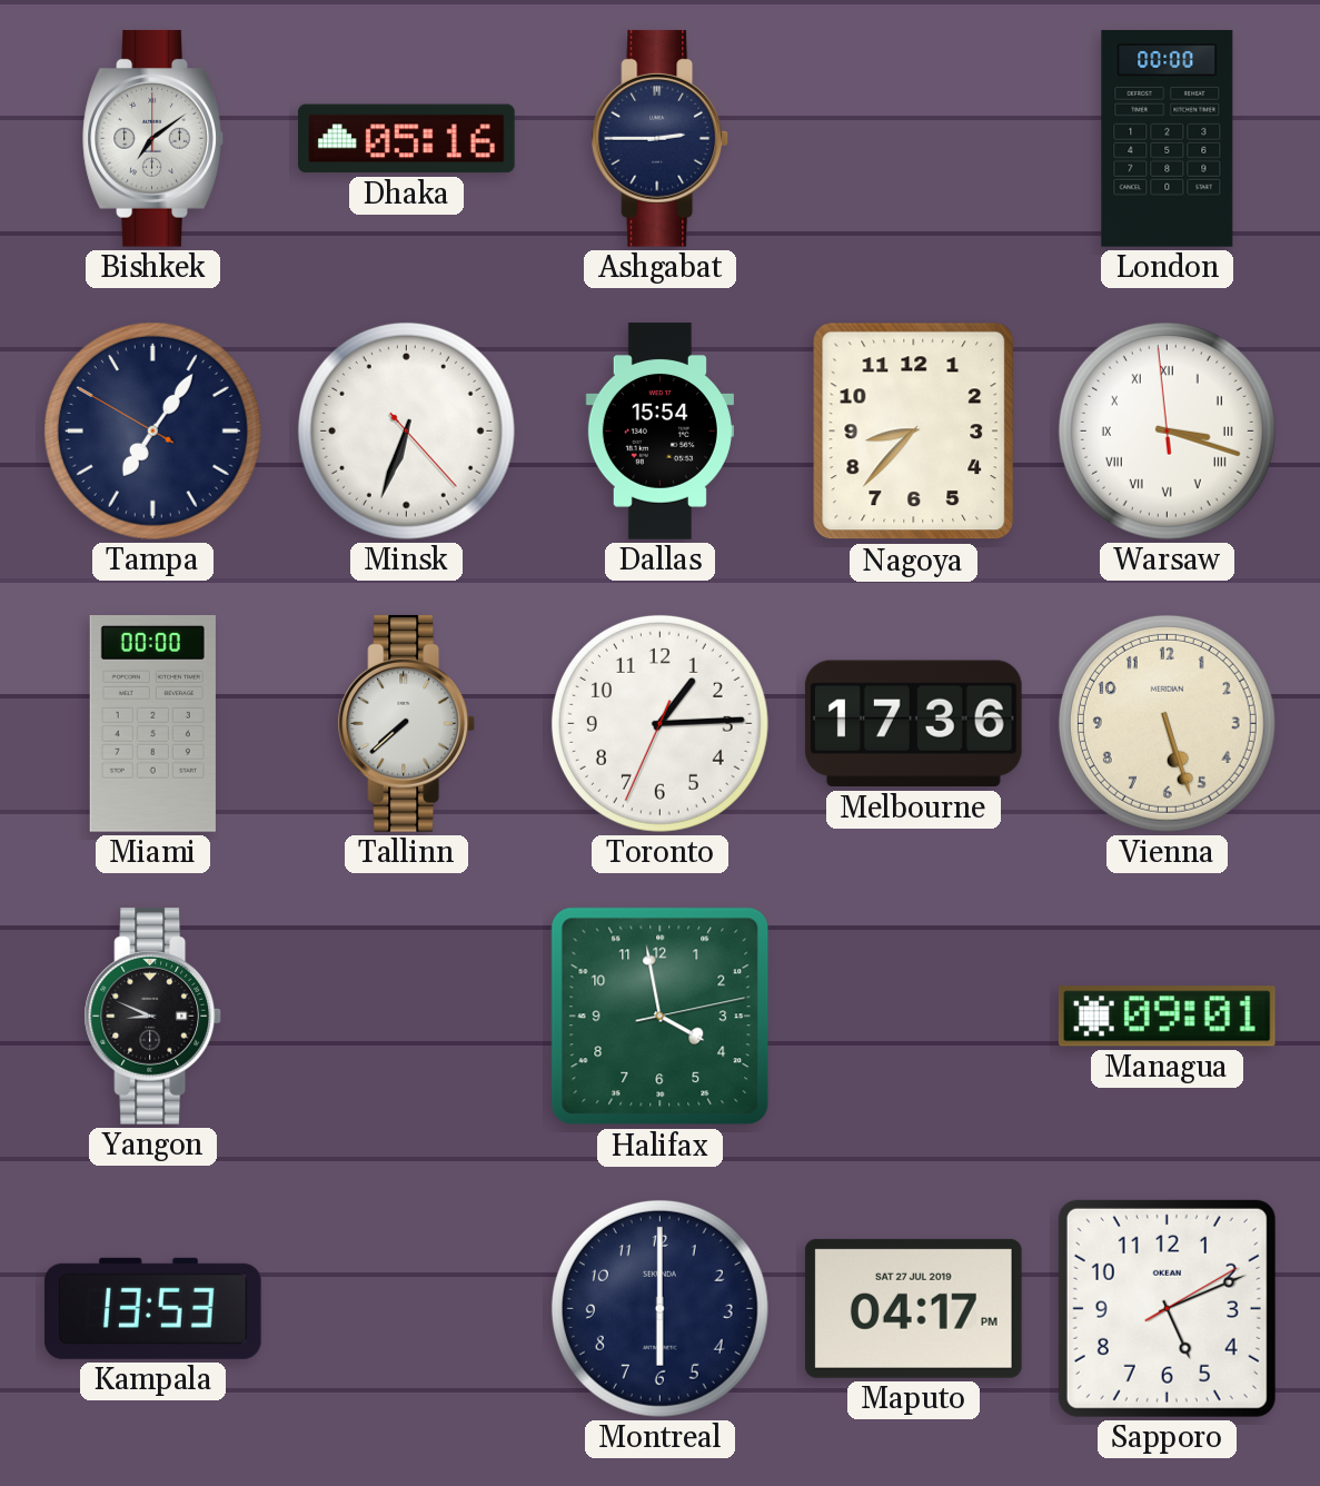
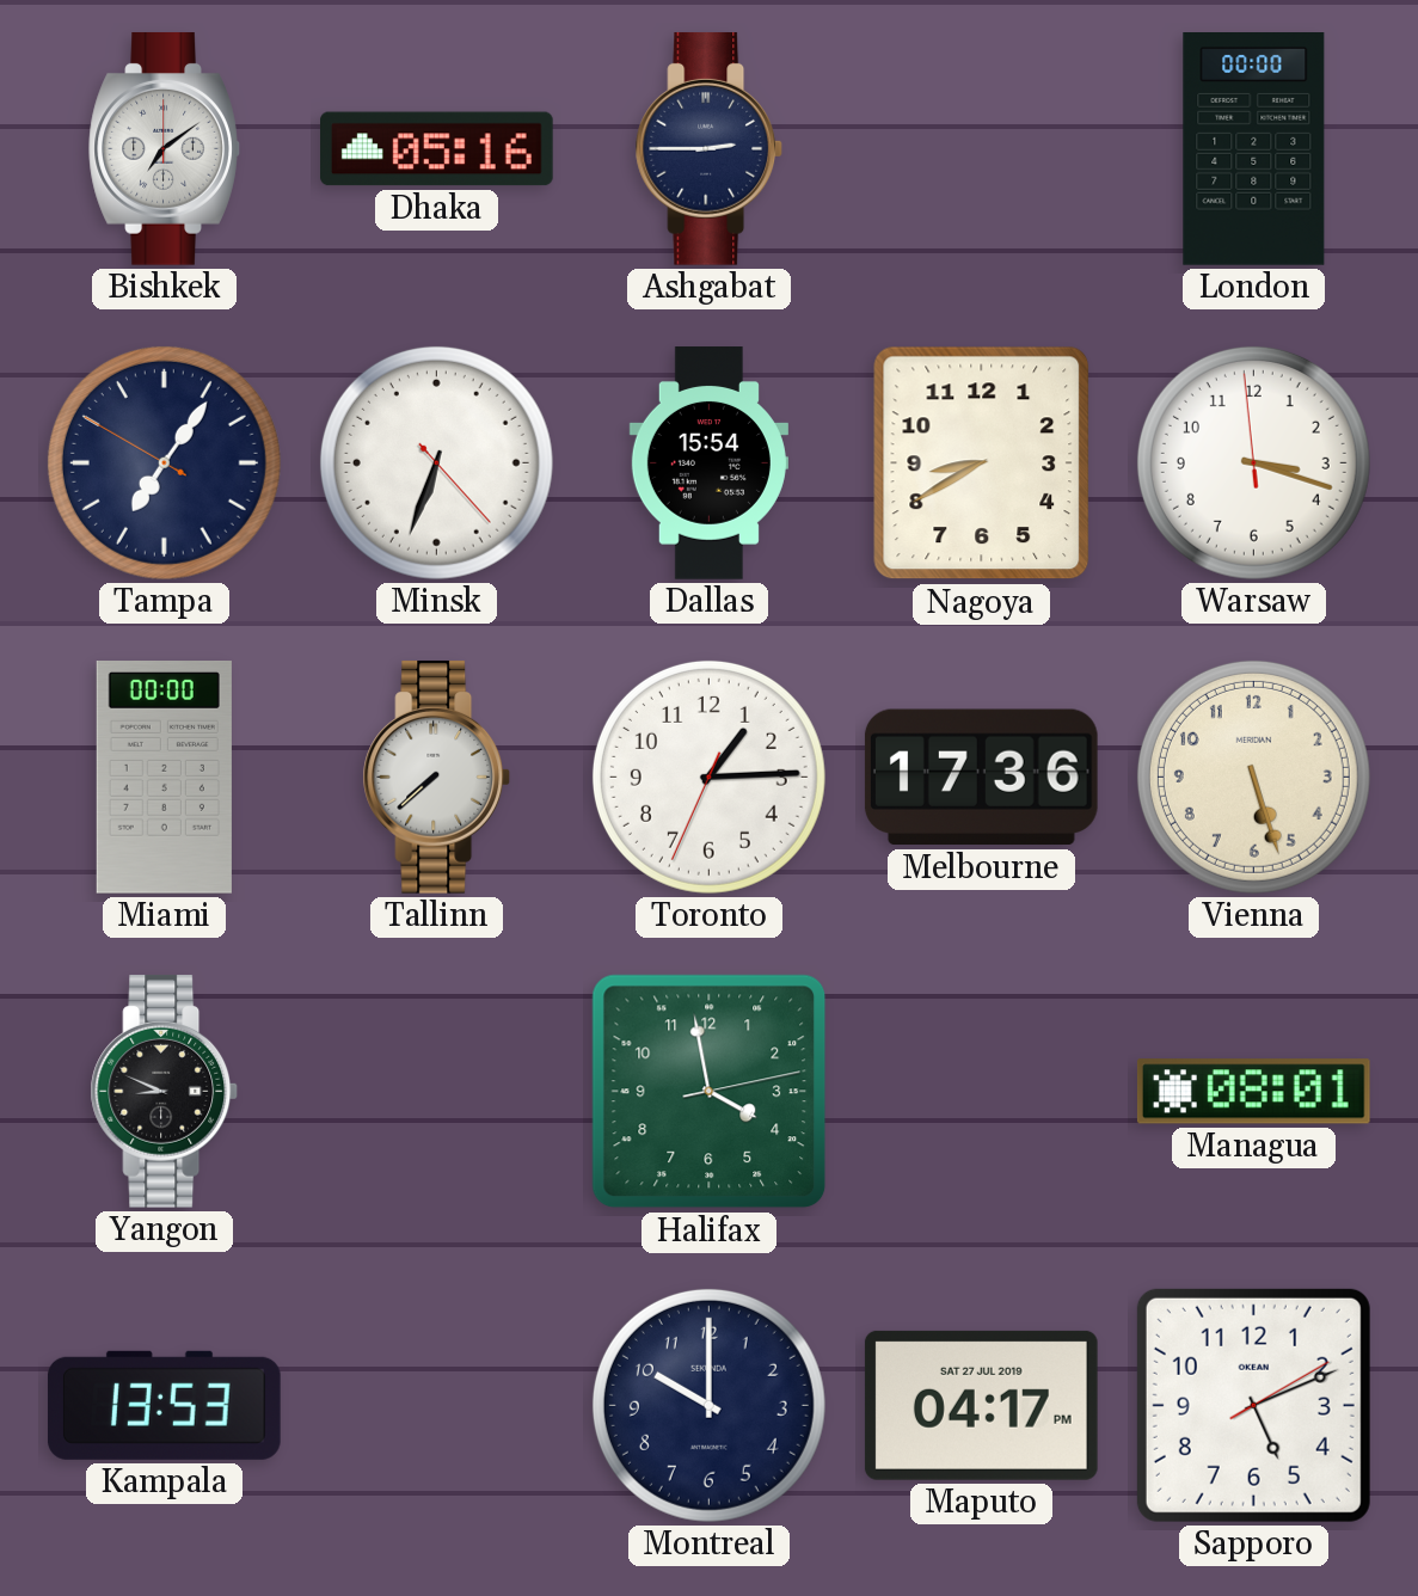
Nagoya: 8:37 -> 8:40 (982, 464)
Warsaw numerals: Roman -> Arabic (1253, 462)
Managua: 09:01 -> 08:01 (1253, 1092)
Montreal: 6:00 -> 10:00 (708, 1405)
